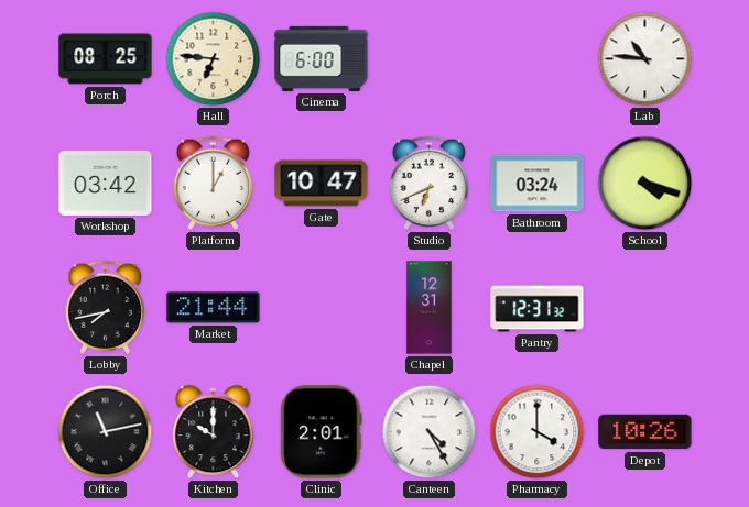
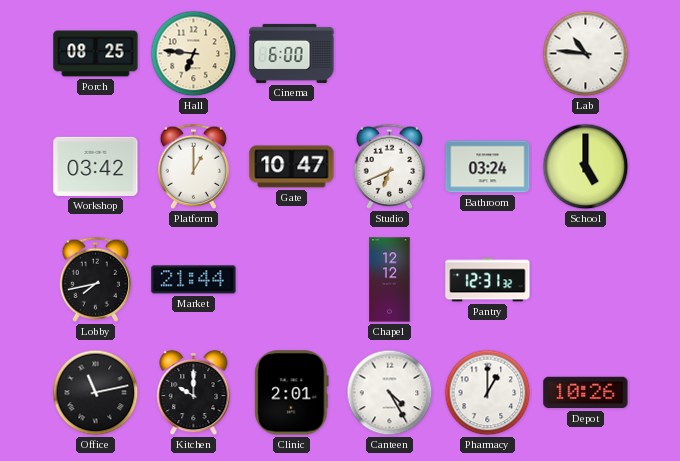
School: 4:18 -> 5:00 (586, 167)
Chapel: 12:31 -> 12:12 (390, 280)
Pharmacy: 4:00 -> 1:00 (488, 393)
